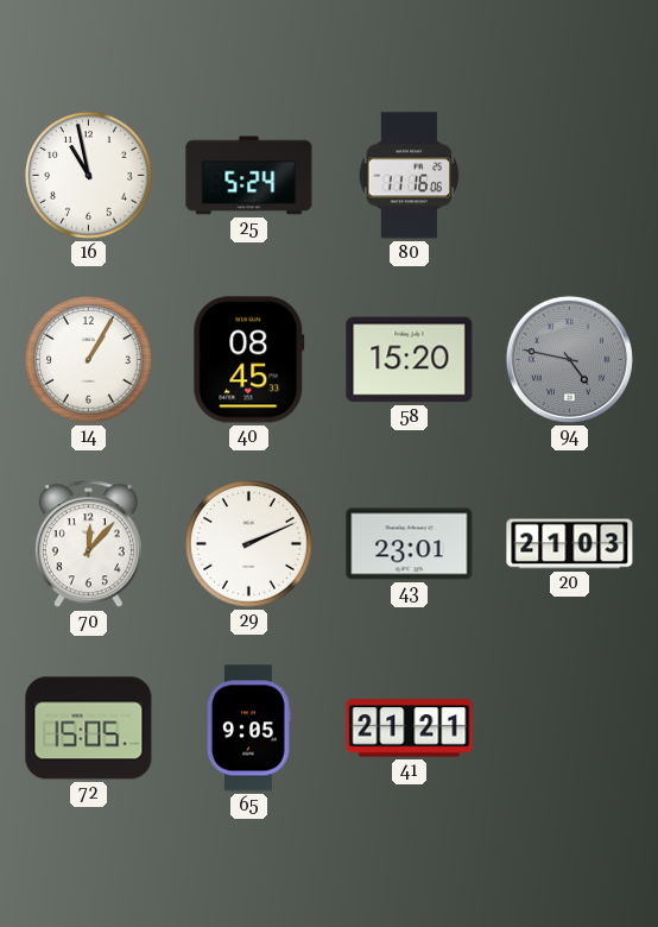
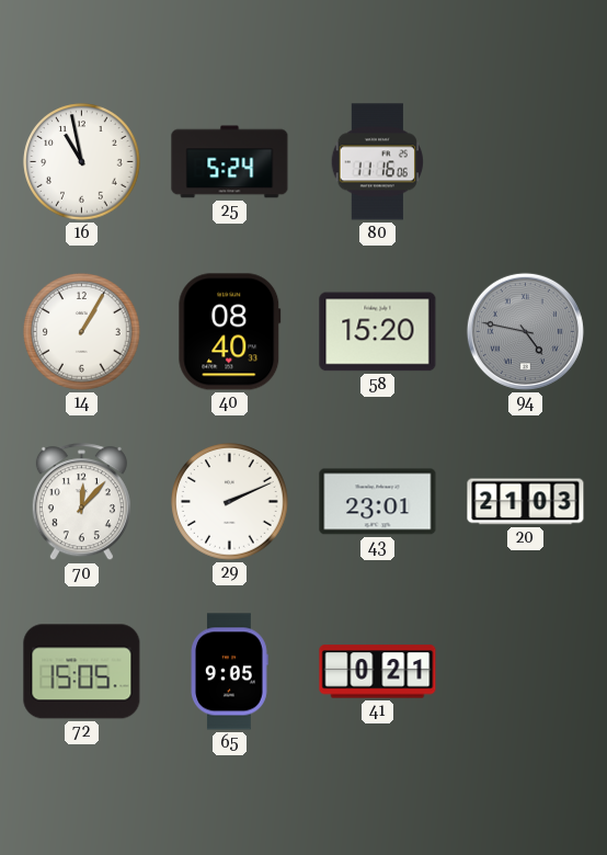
40: 08:45 -> 08:40 (230, 332)
41: 21:21 -> 0:21 (378, 672)
